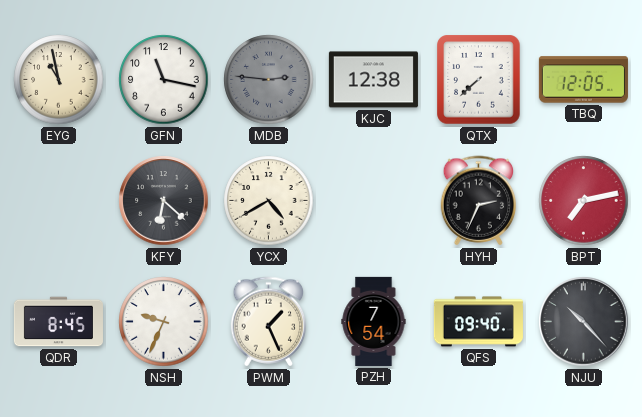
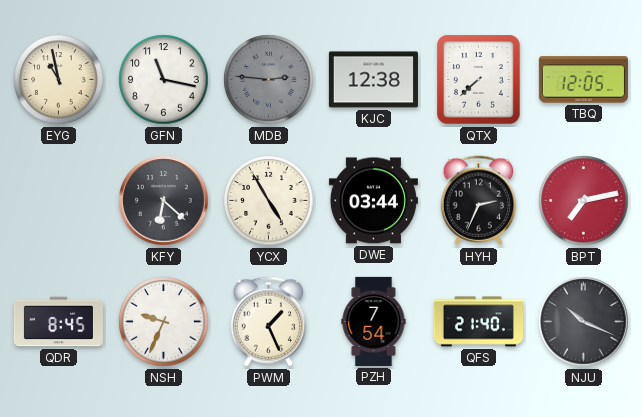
YCX: 4:40 -> 4:55 (269, 201)
DWE: none -> 03:44 (373, 201)
QFS: 09:40 -> 21:40 (478, 322)
NJU: 10:23 -> 10:19 (584, 322)
